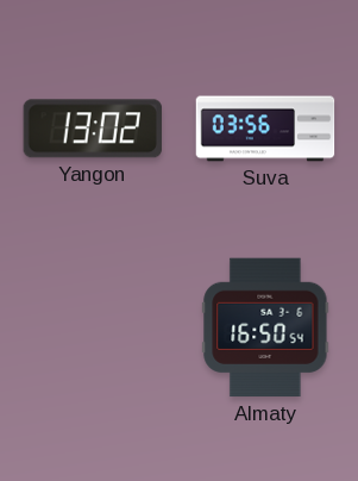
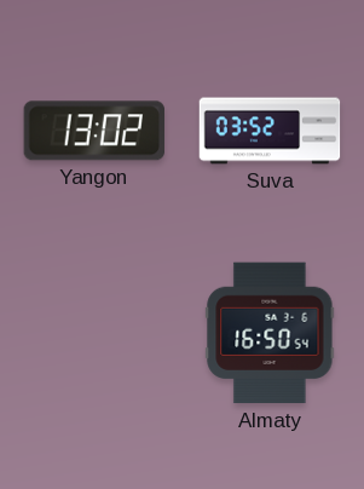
Suva: 03:56 -> 03:52 (270, 131)
